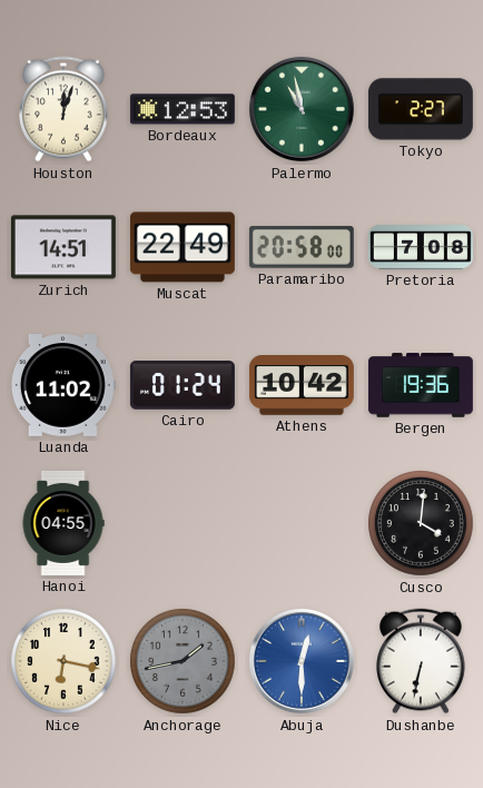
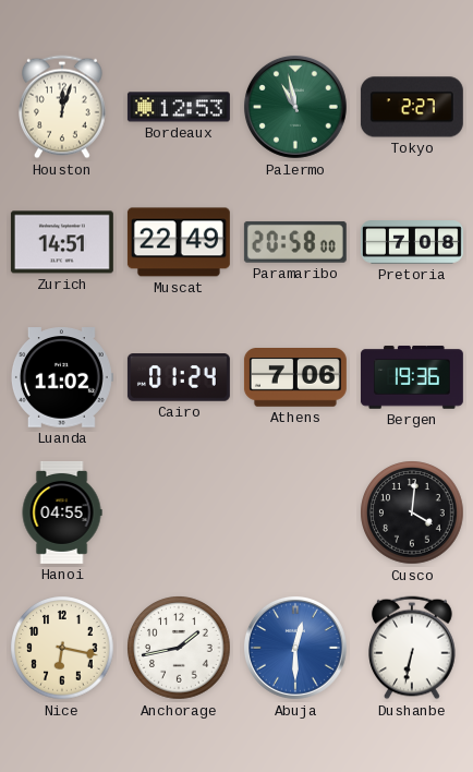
Athens: 10:42 -> 7:06 (295, 378)
Anchorage dial: grey -> white (179, 648)
